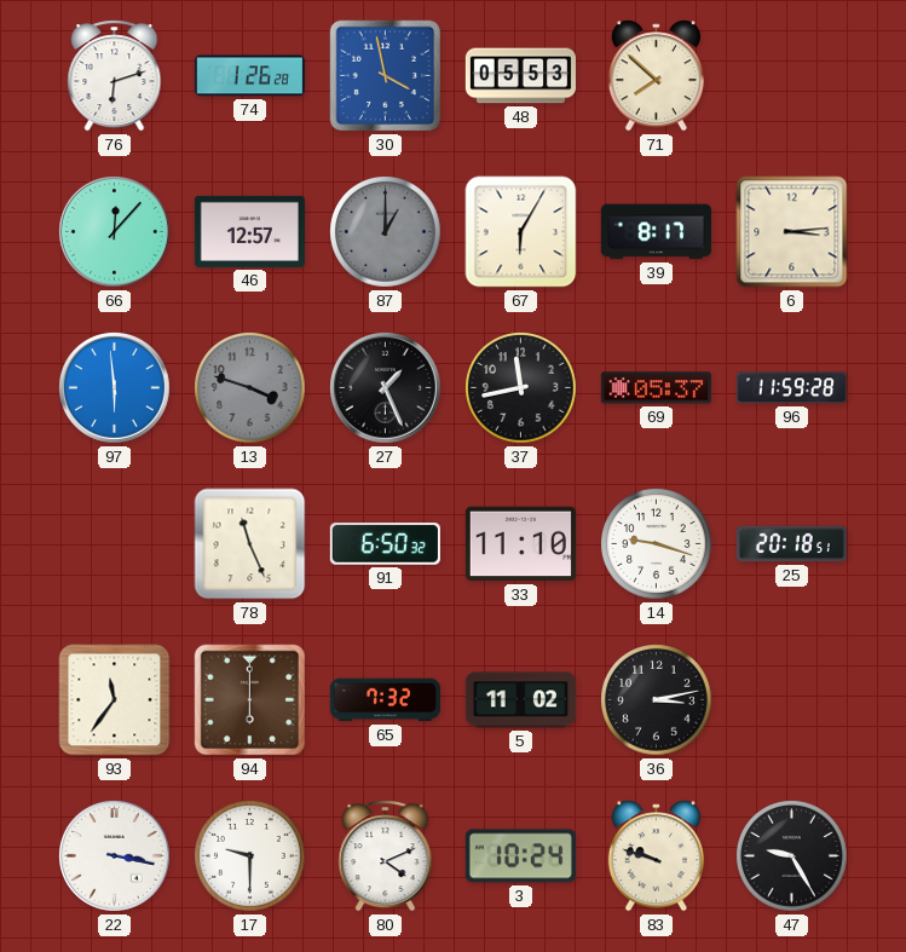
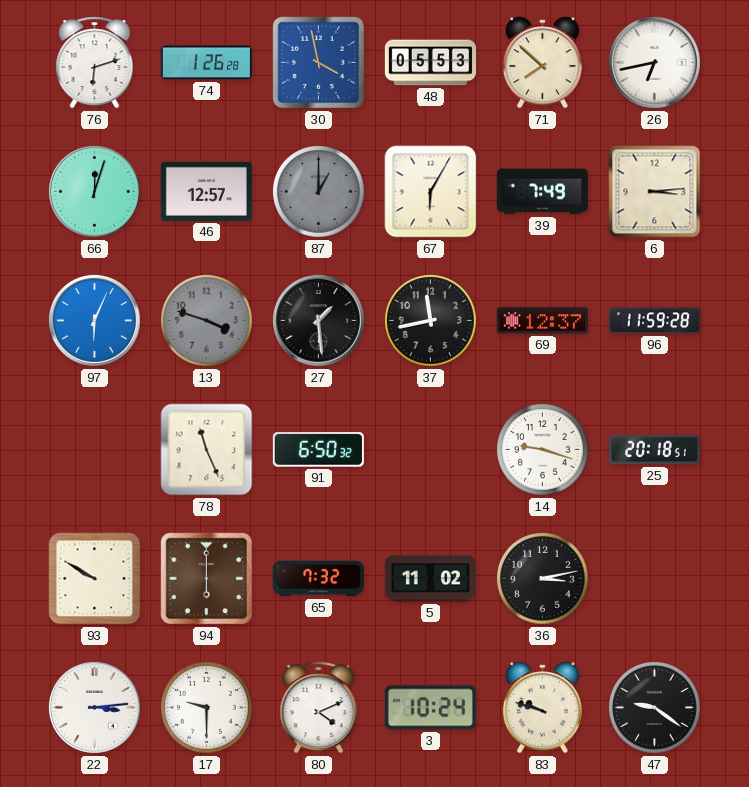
26: none -> 6:43 (654, 62)
66: 12:07 -> 12:03 (94, 191)
39: 8:17 -> 7:49 (542, 192)
97: 5:59 -> 6:04 (94, 320)
27: 1:26 -> 1:29 (318, 320)
69: 05:37 -> 12:37 (542, 321)
33: 11:10 -> none (520, 544)
93: 11:36 -> 9:50 (95, 579)
22: 3:17 -> 3:14 (94, 707)
47: 9:25 -> 9:21 (655, 708)
